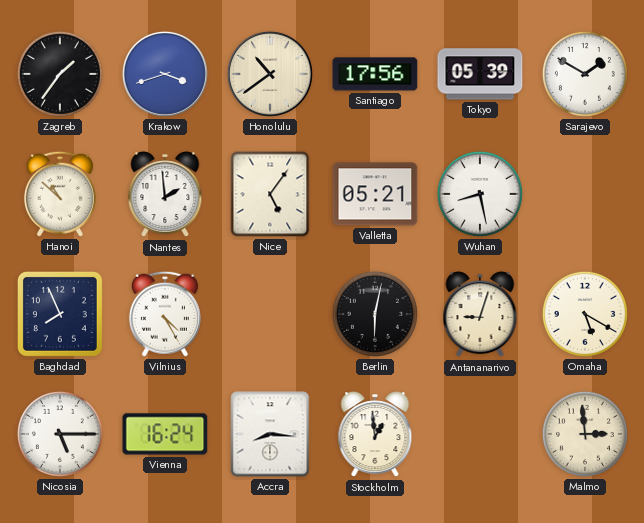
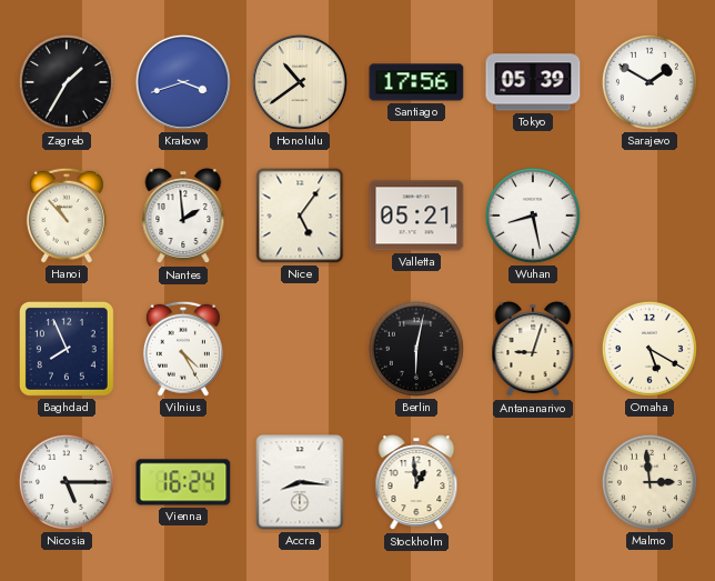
Zagreb: 1:36 -> 1:35 (67, 82)
Hanoi: 10:52 -> 10:53 (67, 216)
